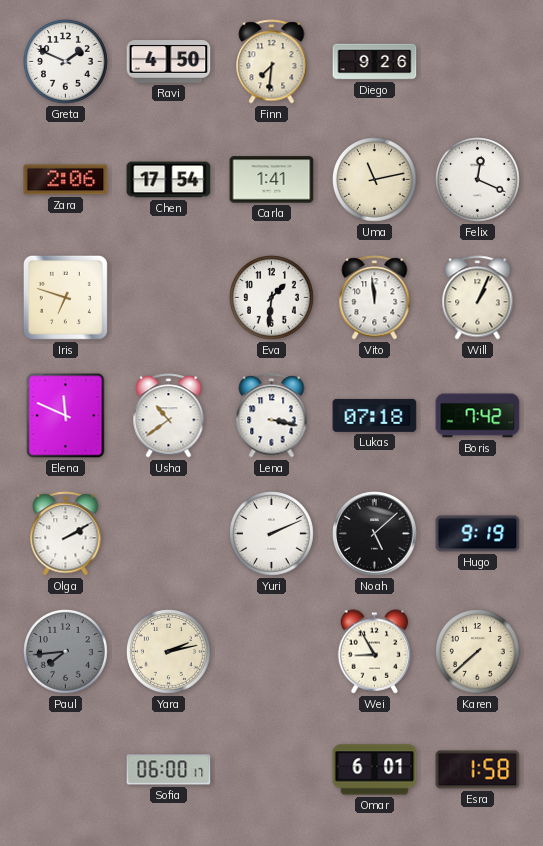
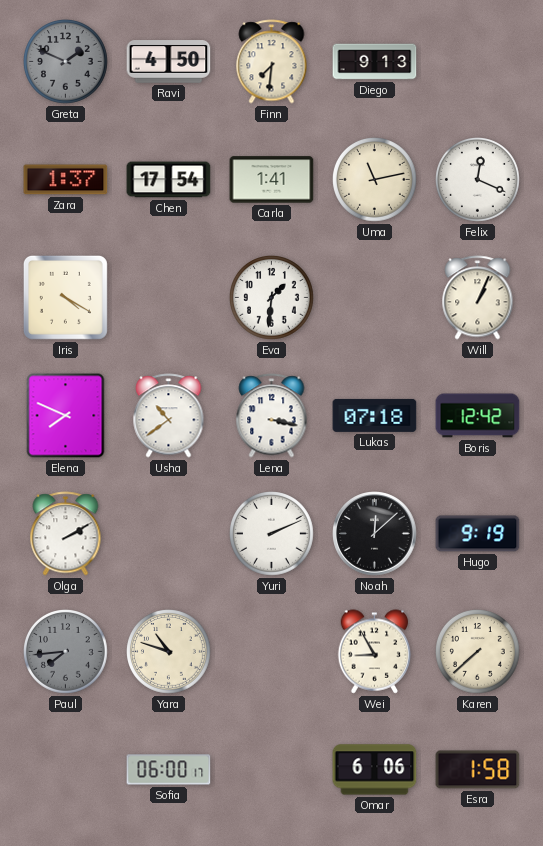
Greta dial: white -> grey (66, 62)
Diego: 9:26 -> 9:13 (375, 62)
Zara: 2:06 -> 1:37 (66, 180)
Iris: 6:48 -> 4:20 (65, 297)
Vito: 11:59 -> none (375, 298)
Elena: 11:49 -> 7:49 (66, 416)
Boris: 7:42 -> 12:42 (478, 416)
Noah: 5:08 -> 12:08 (375, 534)
Yara: 2:13 -> 10:48 (169, 652)
Omar: 6:01 -> 6:06 (375, 770)
